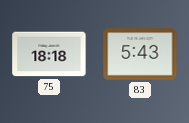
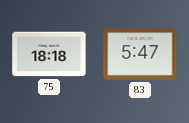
83: 5:43 -> 5:47 (140, 54)
